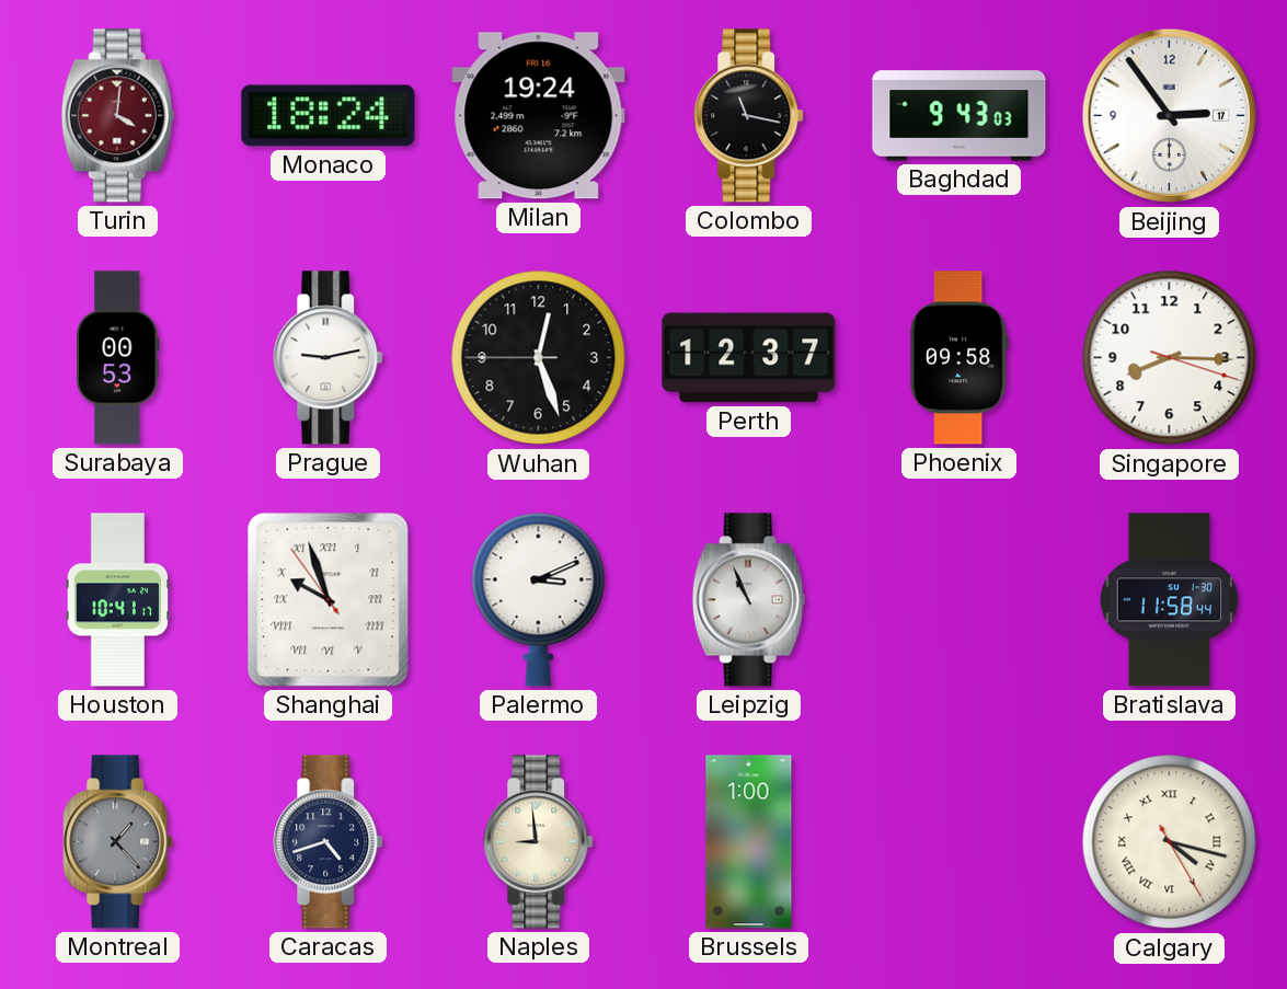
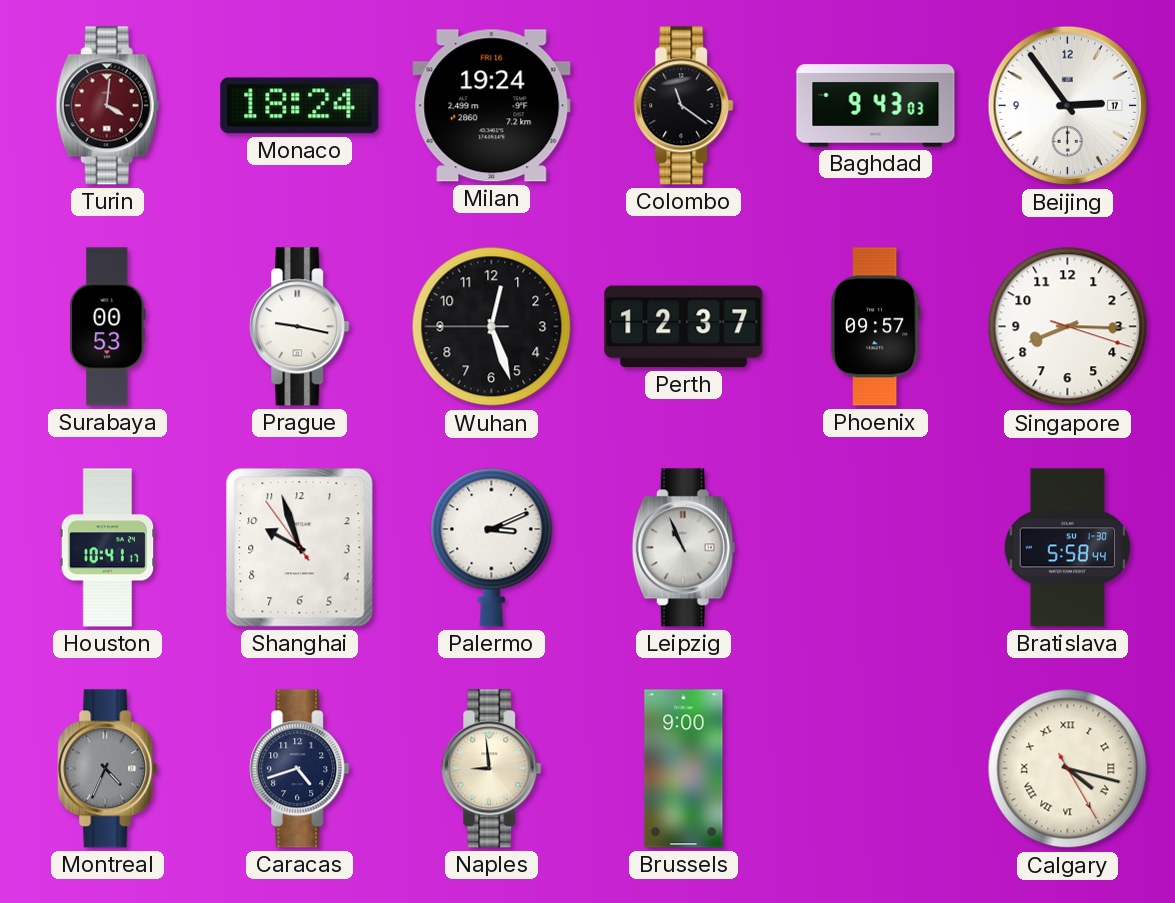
Colombo: 11:17 -> 11:21 (684, 106)
Prague: 9:13 -> 9:17 (300, 327)
Phoenix: 09:58 -> 09:57 (875, 327)
Shanghai numerals: Roman -> Arabic (300, 548)
Bratislava: 11:58 -> 5:58 (1068, 548)
Montreal: 1:23 -> 4:34 (108, 769)
Brussels: 1:00 -> 9:00 (684, 769)
